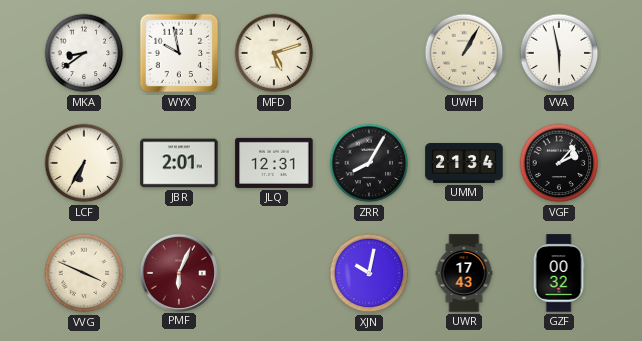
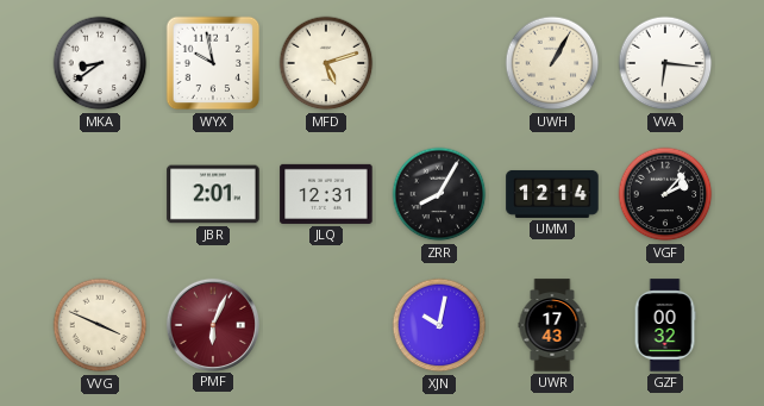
VVA: 5:58 -> 6:16 (665, 63)
LCF: 6:35 -> none (84, 163)
UMM: 21:34 -> 12:14 (552, 194)
